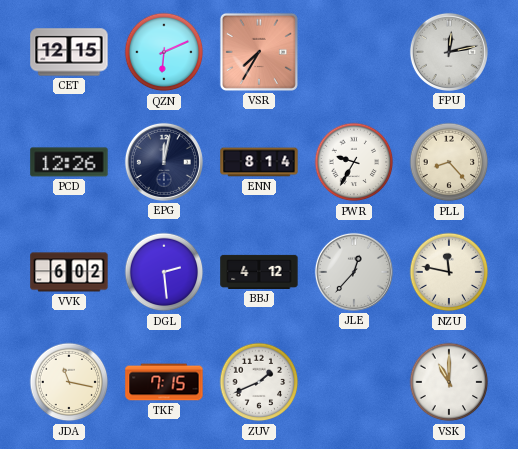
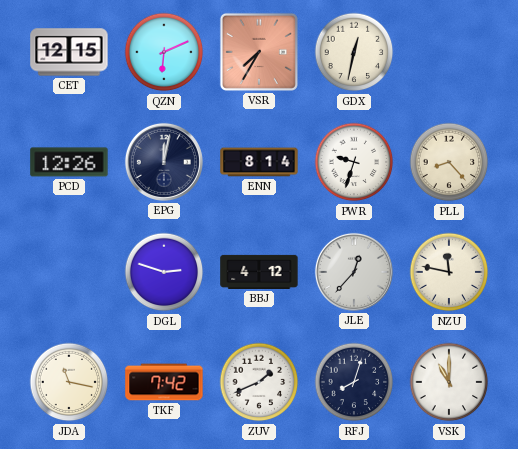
GDX: none -> 12:32 (354, 52)
FPU: 12:13 -> none (449, 52)
PWR: 9:35 -> 9:33 (354, 162)
VVK: 6:02 -> none (69, 272)
DGL: 2:29 -> 2:48 (164, 272)
TKF: 7:15 -> 7:42 (164, 382)
RFJ: none -> 8:03 (354, 382)
